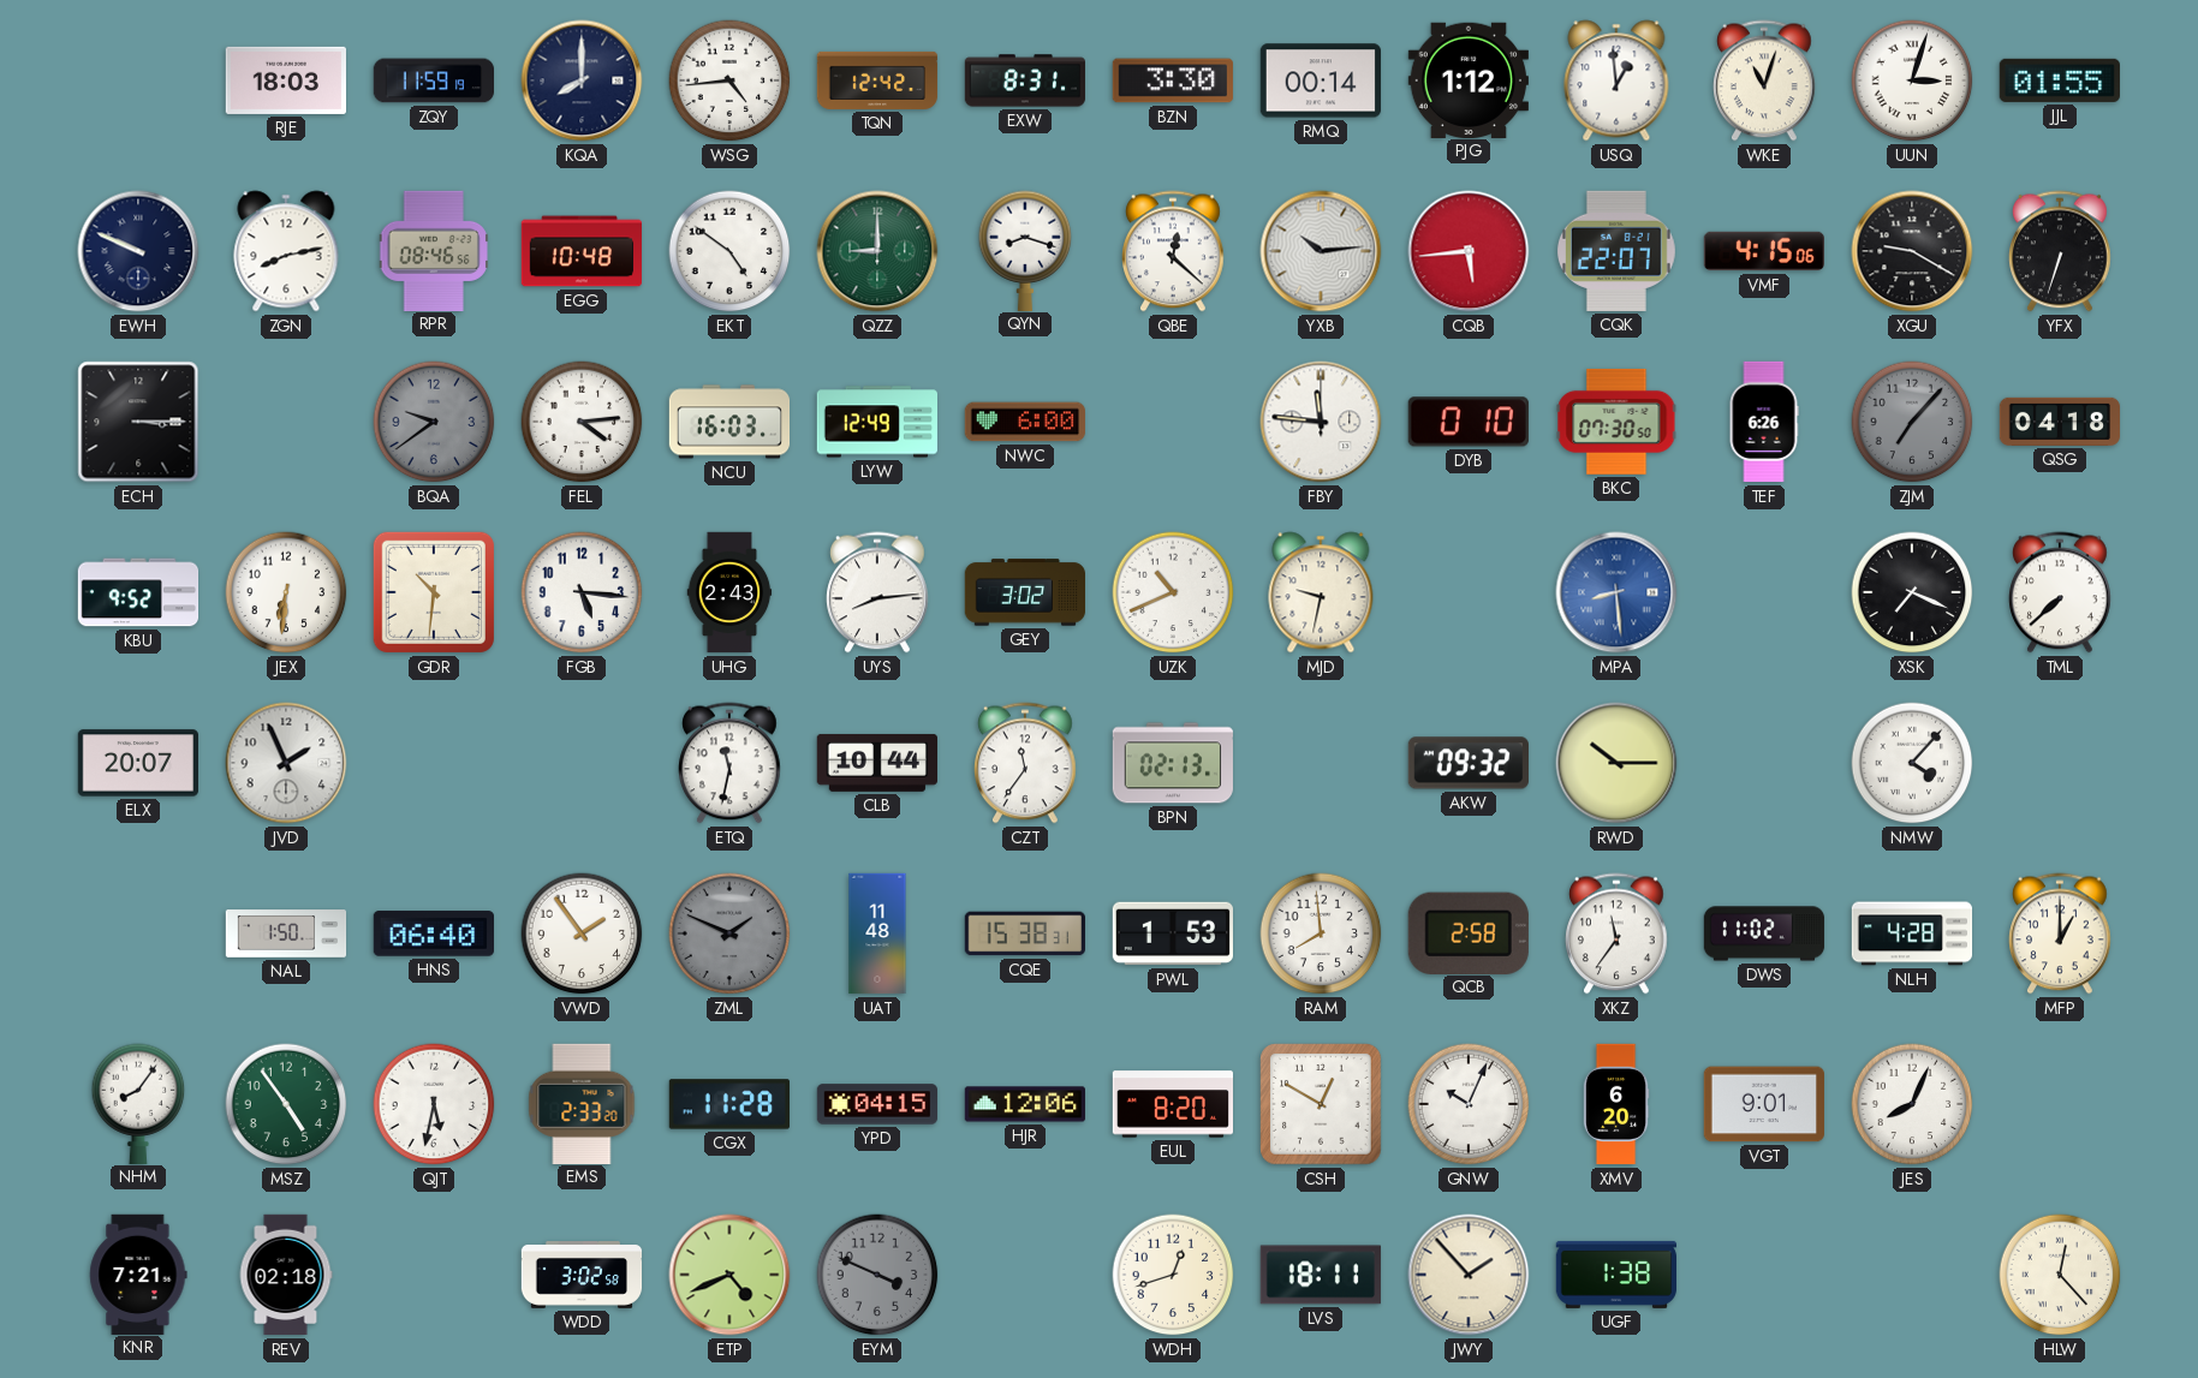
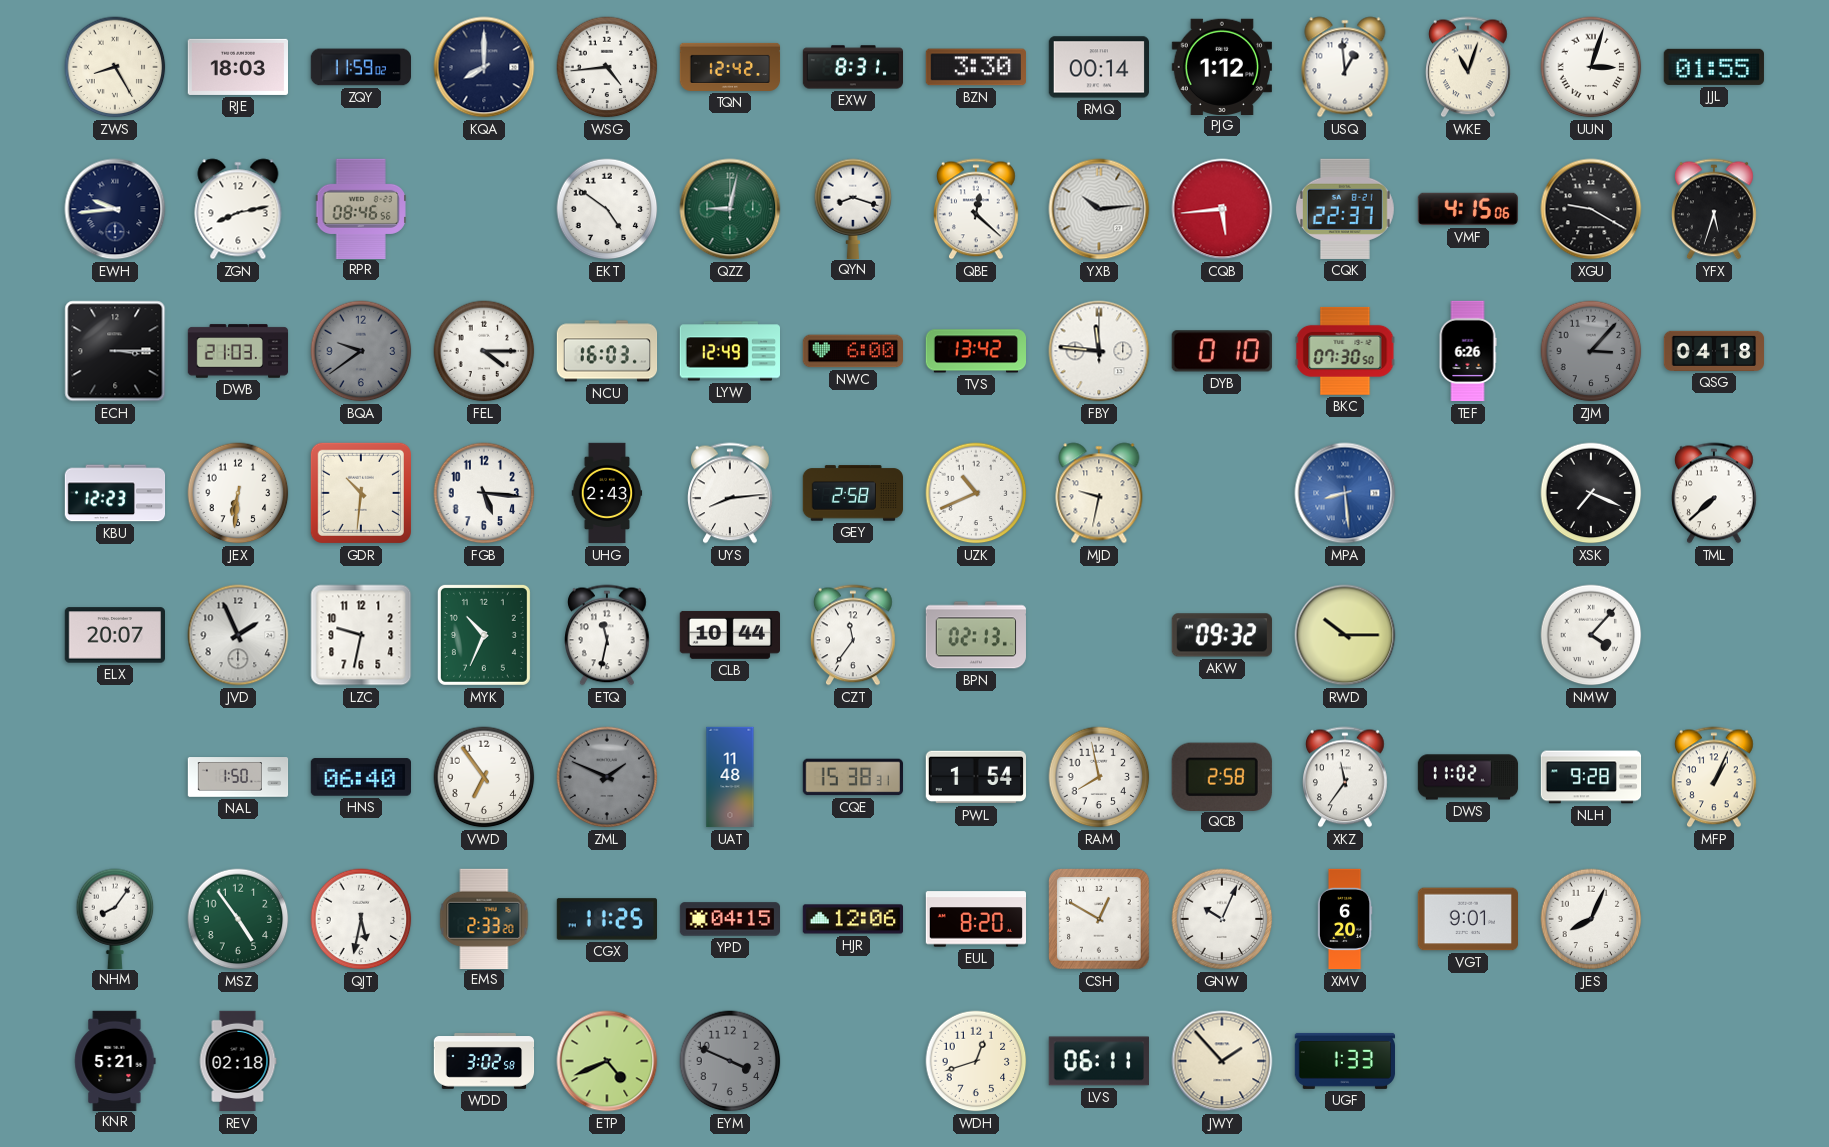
ZWS: none -> 8:25 (115, 67)
ZQY: 11:59:19 -> 11:59:02 (360, 67)
EWH: 9:49 -> 9:44 (115, 209)
EGG: 10:48 -> none (580, 251)
QZZ: 9:00 -> 9:02 (730, 209)
CQK: 22:07 -> 22:37 (1345, 209)
YFX: 6:33 -> 5:33 (1715, 209)
DWB: none -> 21:03 (238, 351)
FEL: 4:14 -> 4:15 (484, 351)
TVS: none -> 13:42 (975, 351)
ZJM: 7:07 -> 3:07 (1591, 351)
KBU: 9:52 -> 12:23 (115, 493)
GEY: 3:02 -> 2:58 (852, 493)
LZC: none -> 9:32 (361, 635)
MYK: none -> 10:34 (484, 635)
VWD: 1:54 -> 6:54 (484, 777)
PWL: 1:53 -> 1:54 (975, 777)
RAM: 7:59 -> 7:58 (1099, 777)
NLH: 4:28 -> 9:28 (1591, 777)
MFP: 1:00 -> 1:04 (1715, 777)
CGX: 11:28 -> 11:25 (606, 919)
KNR: 7:21 -> 5:21 (115, 1060)
LVS: 18:11 -> 06:11 (1099, 1061)
UGF: 1:38 -> 1:33 (1344, 1061)
HLW: 12:23 -> none (2060, 1275)
